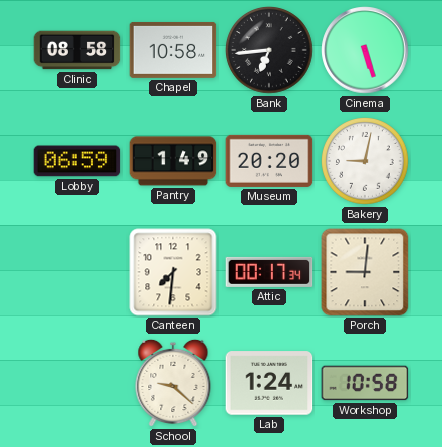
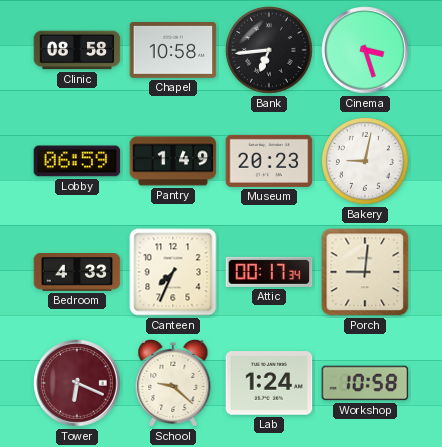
Cinema: 5:27 -> 3:27 (365, 50)
Museum: 20:20 -> 20:23 (269, 161)
Bedroom: none -> 4:33 (77, 272)
Canteen: 7:31 -> 7:34 (173, 272)
Tower: none -> 6:19 (77, 383)
